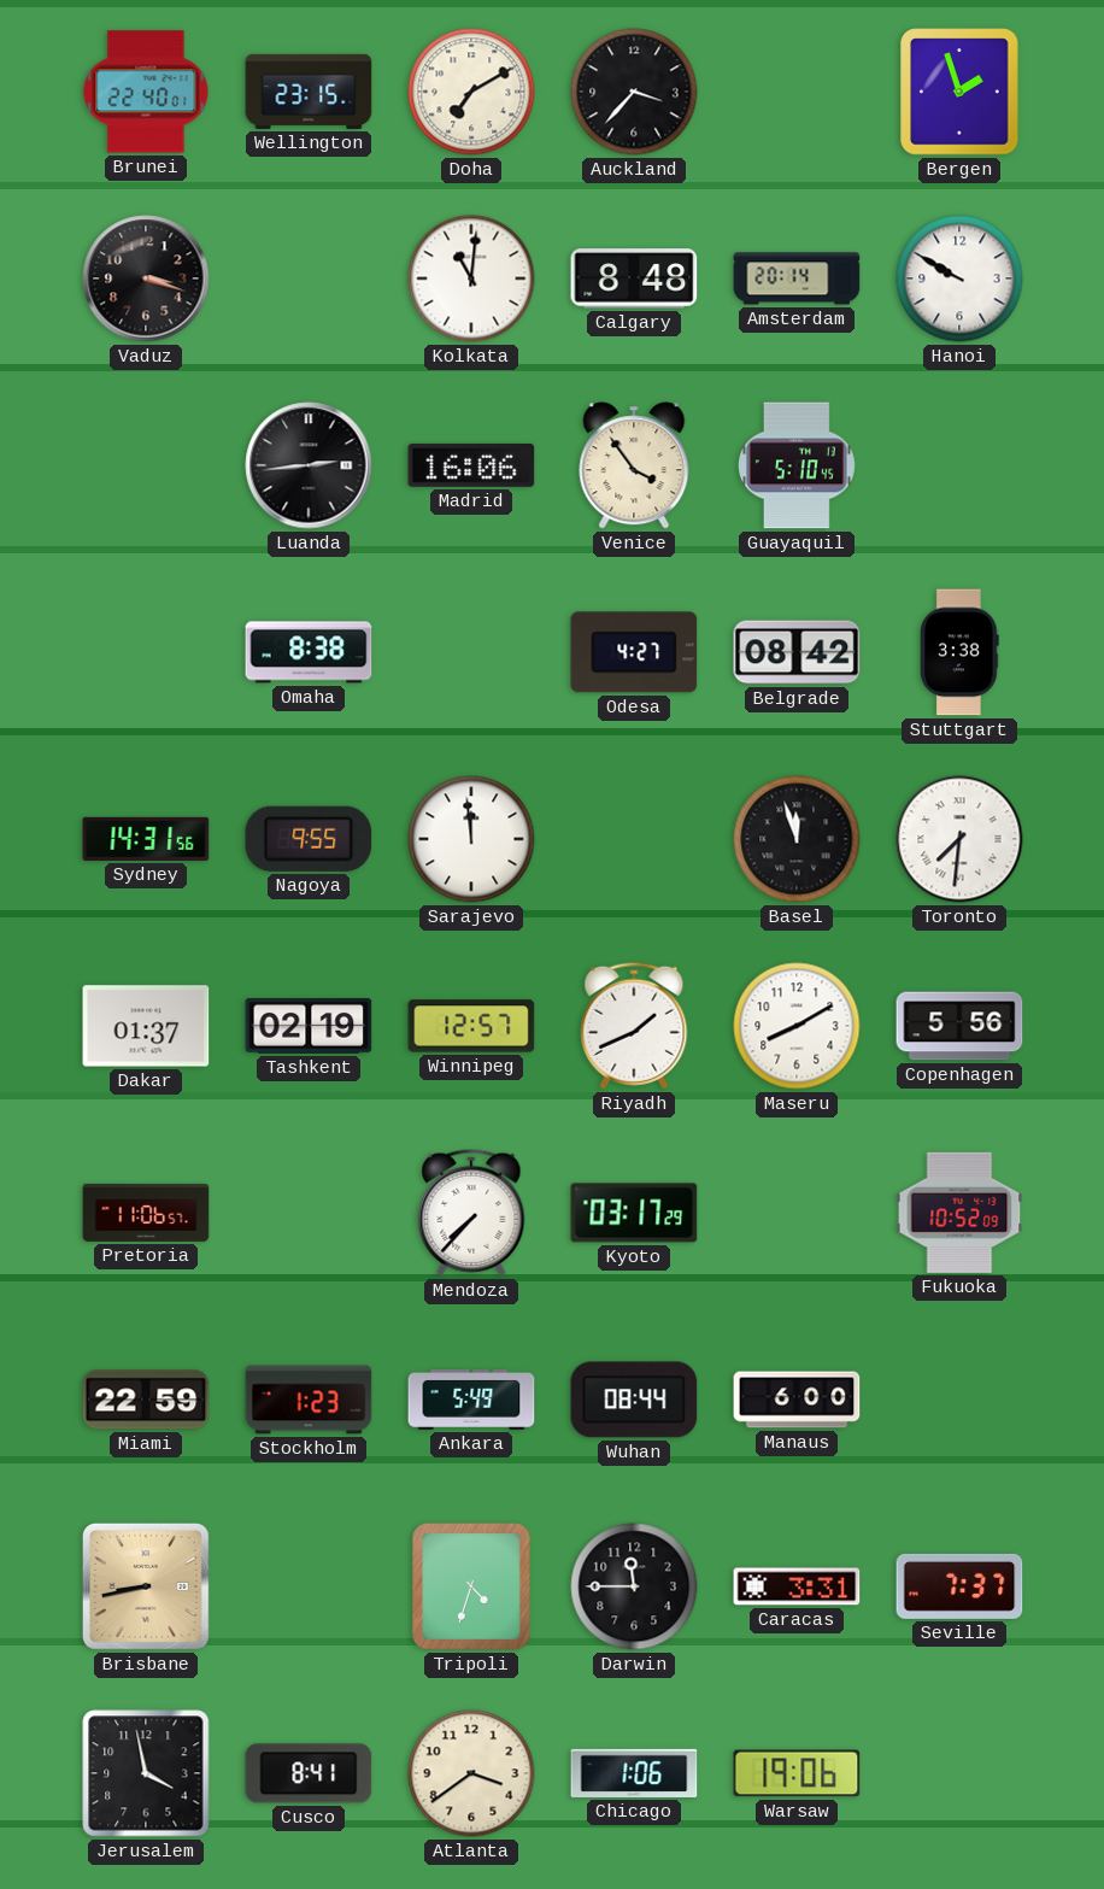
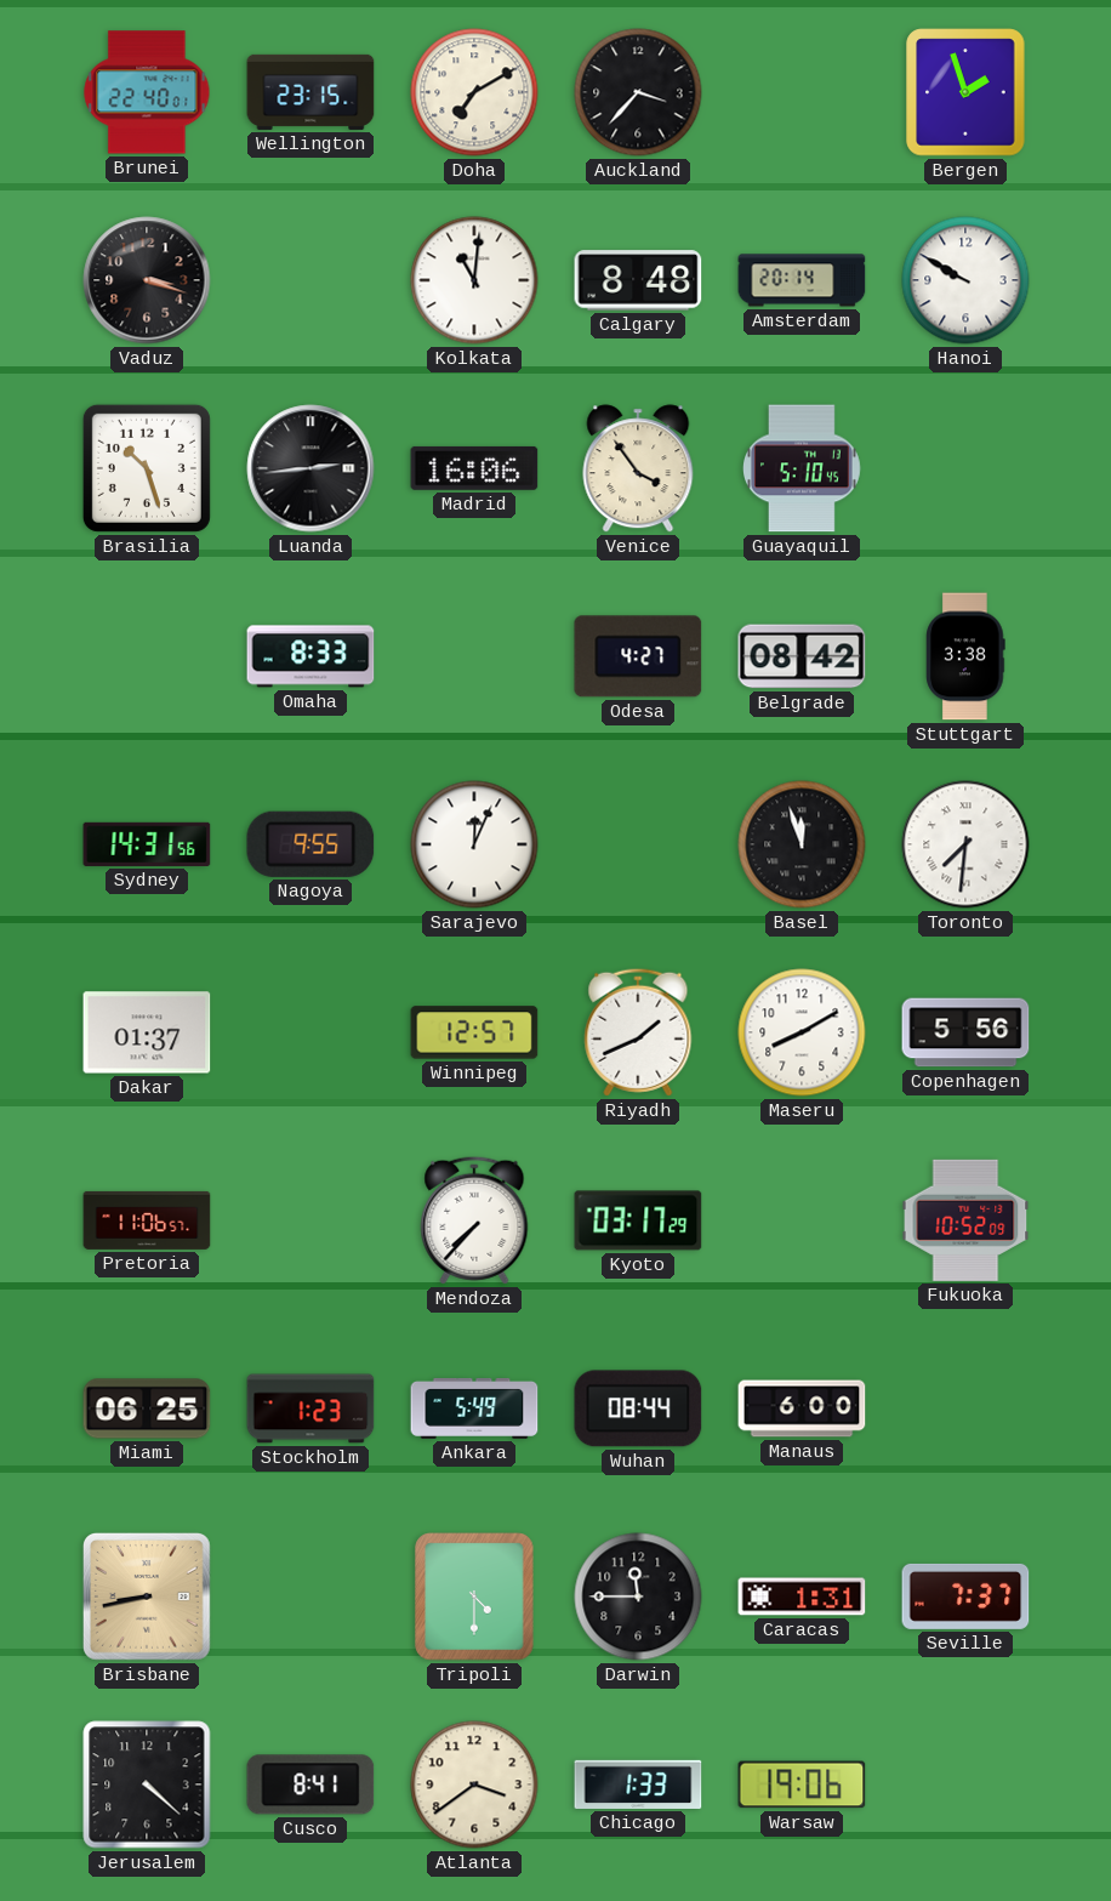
Brasilia: none -> 10:27 (147, 468)
Omaha: 8:38 -> 8:33 (310, 656)
Sarajevo: 11:59 -> 12:04 (474, 844)
Tashkent: 02:19 -> none (309, 1027)
Miami: 22:59 -> 06:25 (147, 1408)
Tripoli: 4:33 -> 4:30 (474, 1597)
Caracas: 3:31 -> 1:31 (802, 1597)
Jerusalem: 3:58 -> 4:22 (147, 1785)
Chicago: 1:06 -> 1:33 (638, 1785)
